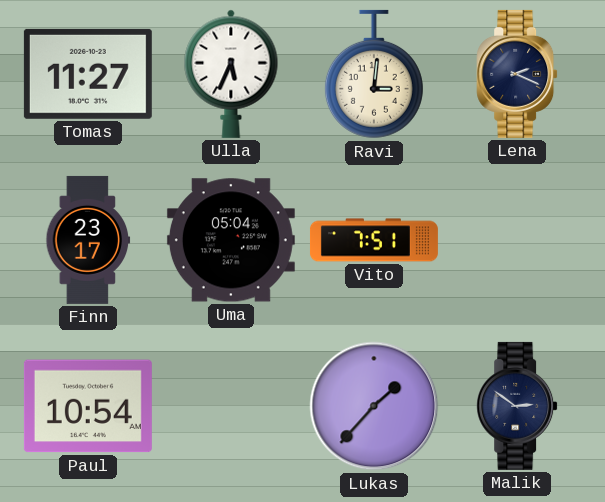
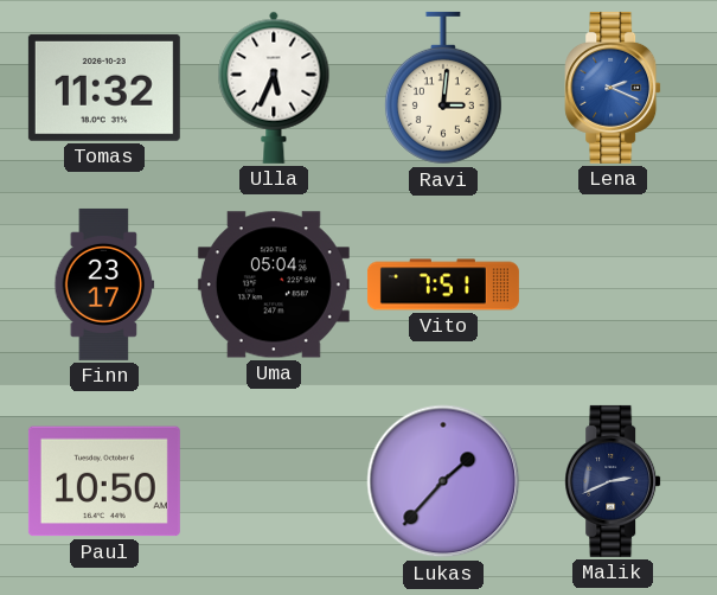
Tomas: 11:27 -> 11:32 (104, 88)
Lena dial: navy -> blue (613, 88)
Paul: 10:54 -> 10:50 (104, 481)
Malik: 2:51 -> 2:41 (613, 481)
